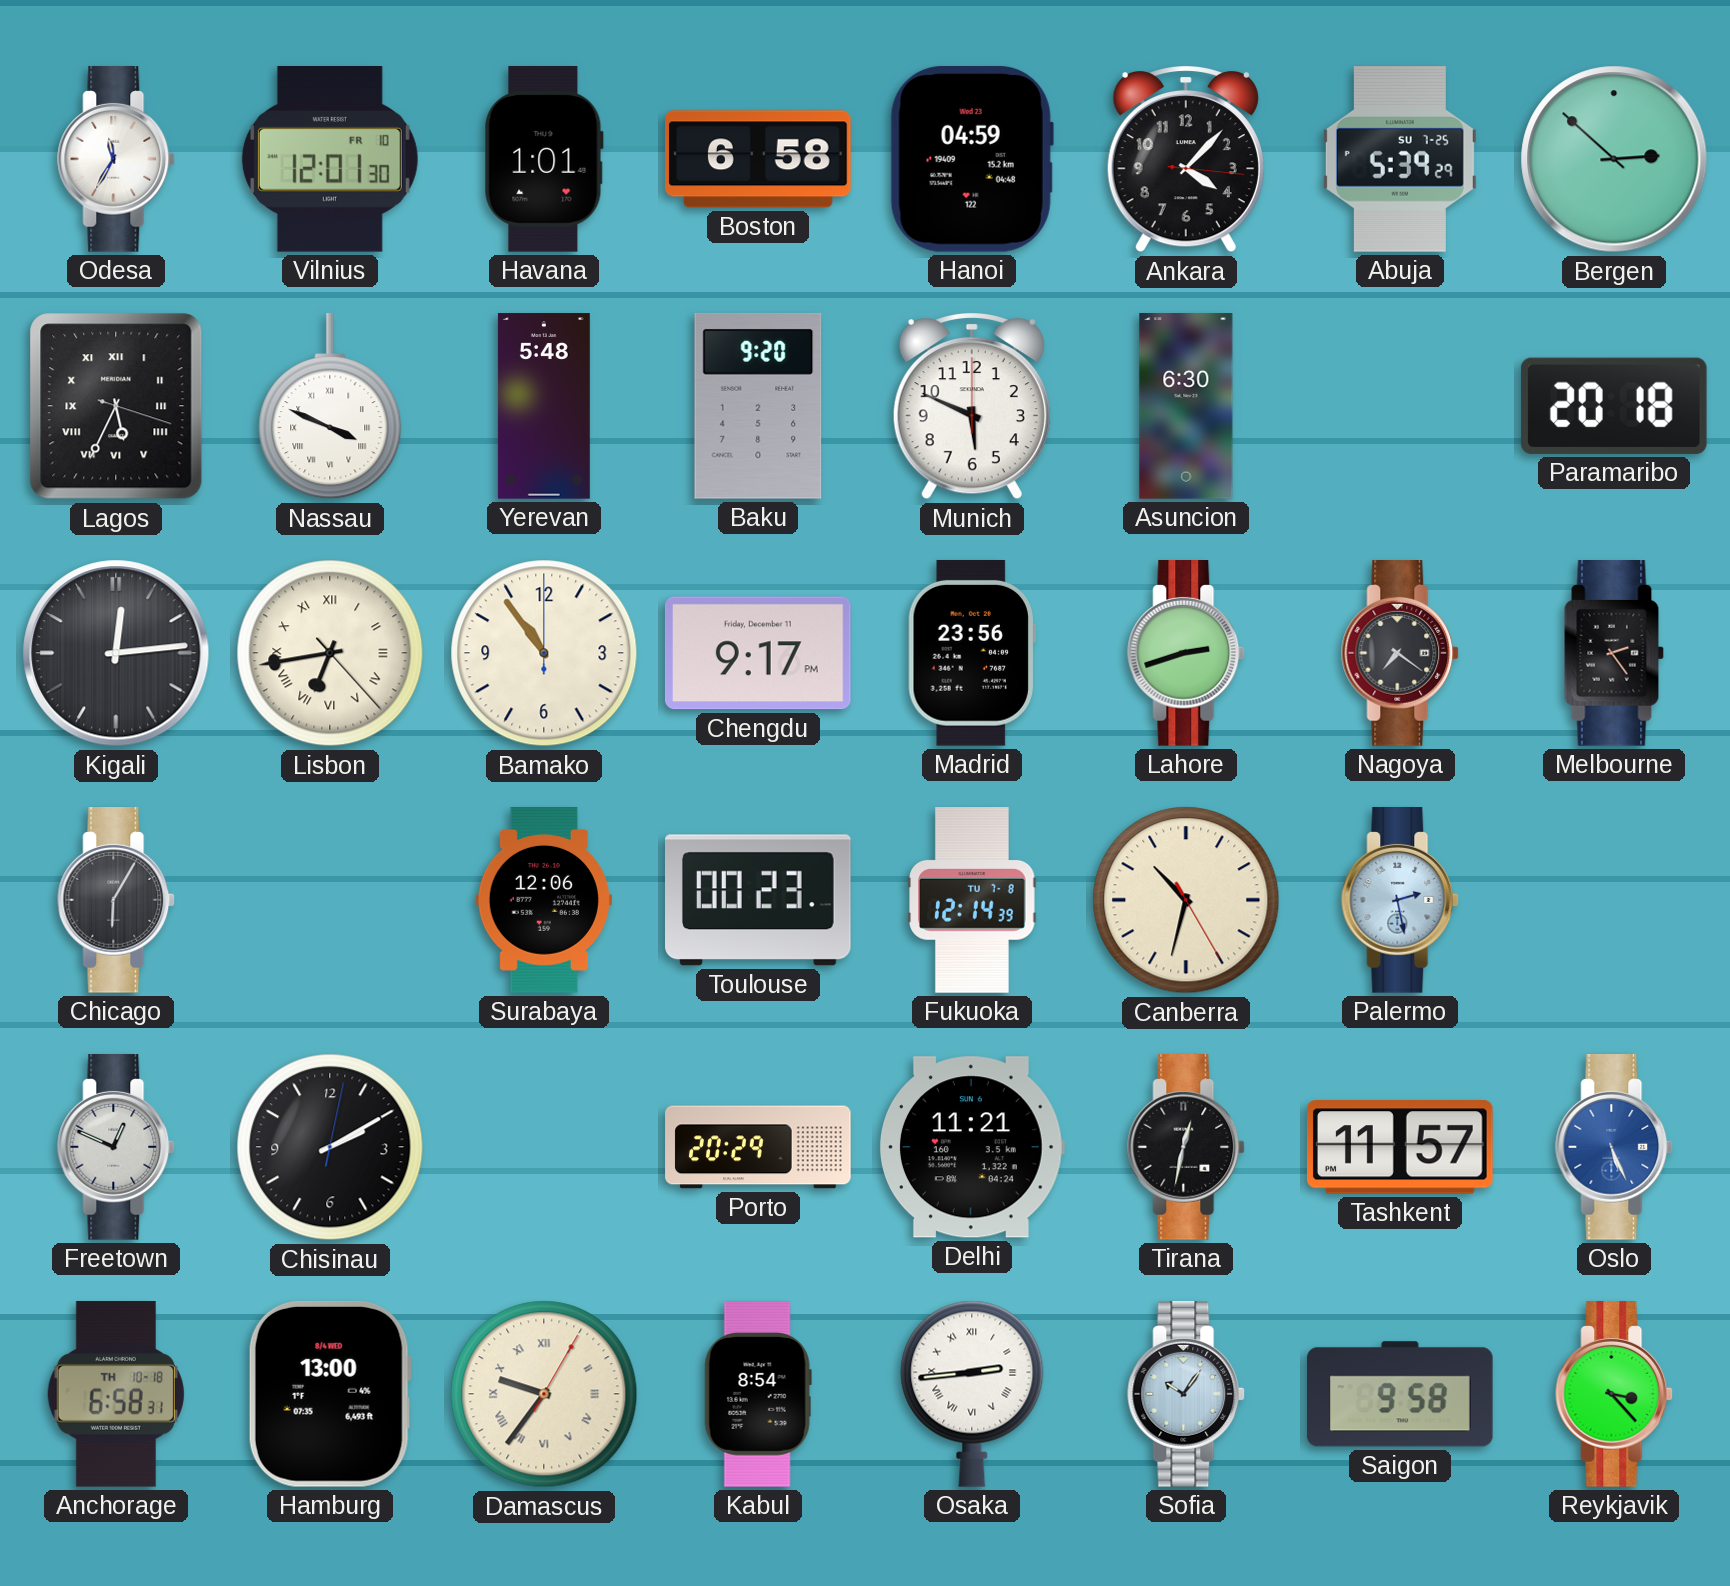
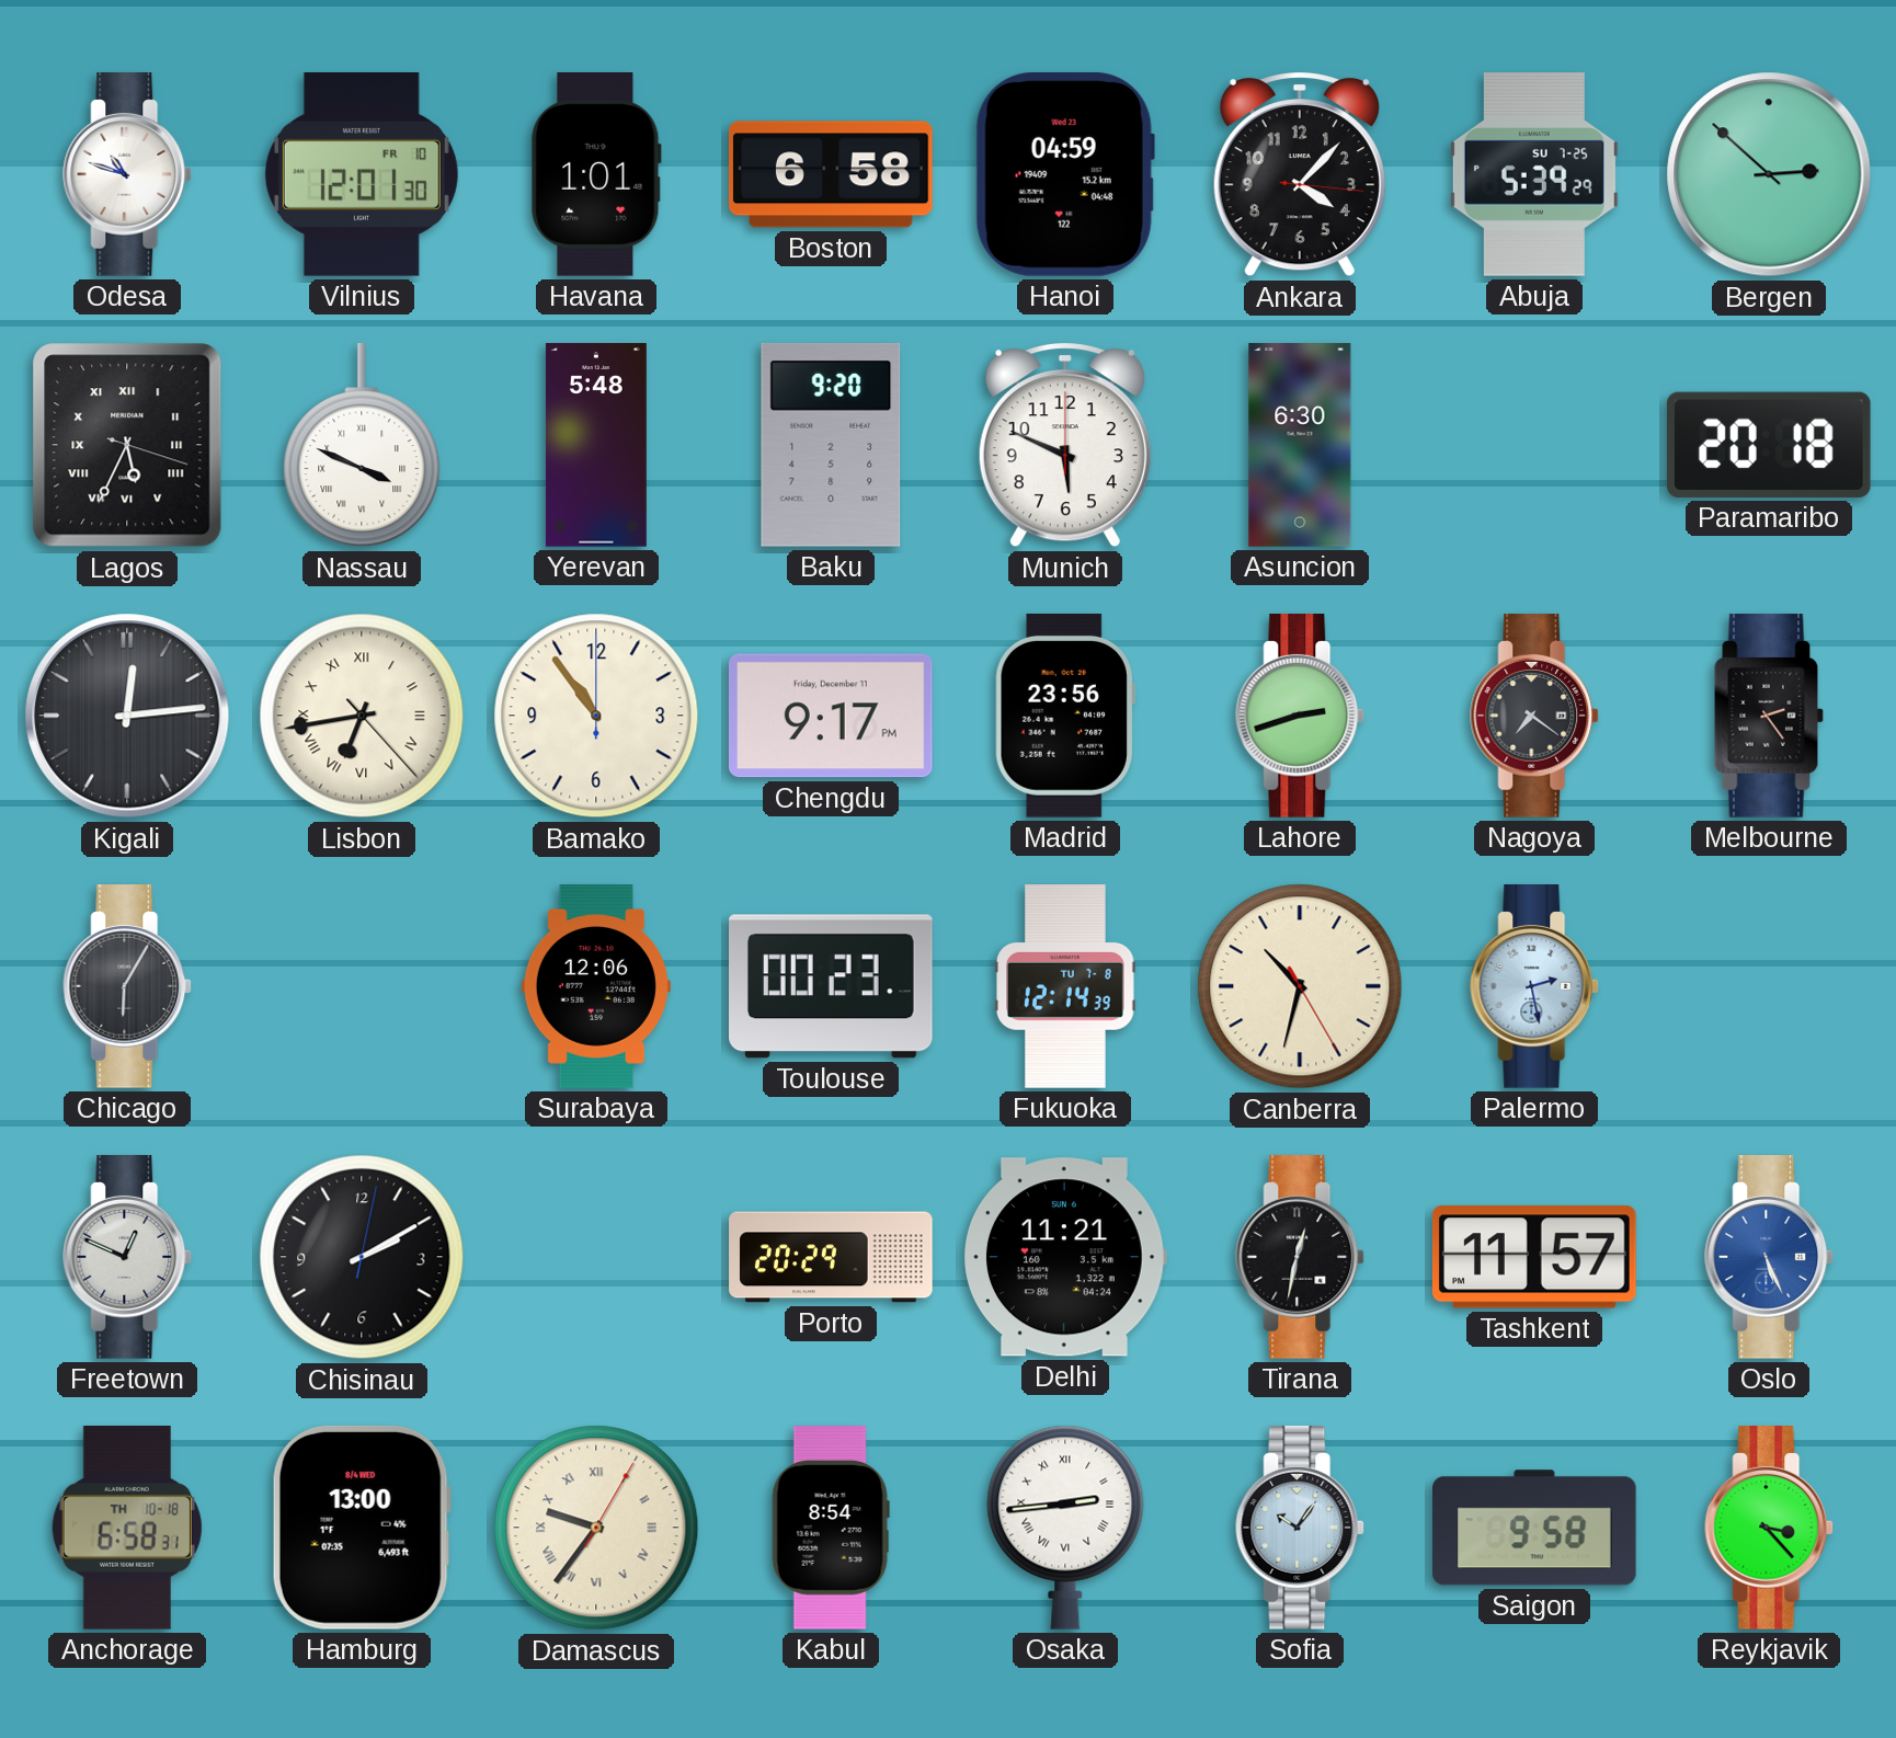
Odesa: 11:35 -> 10:48 (128, 175)
